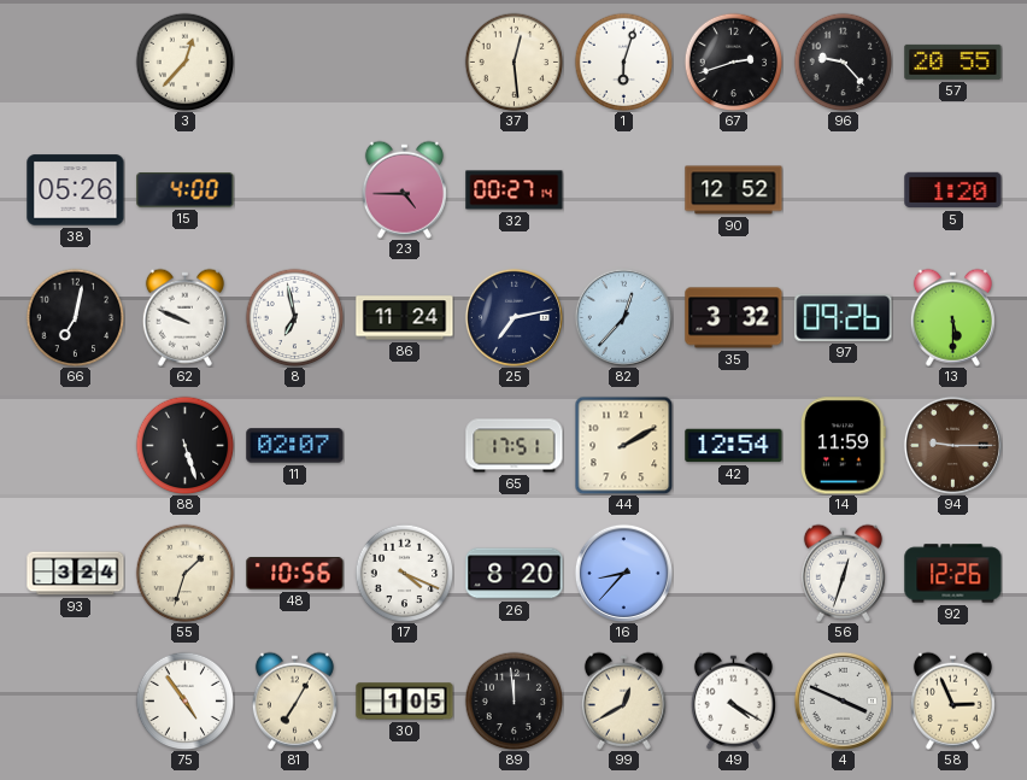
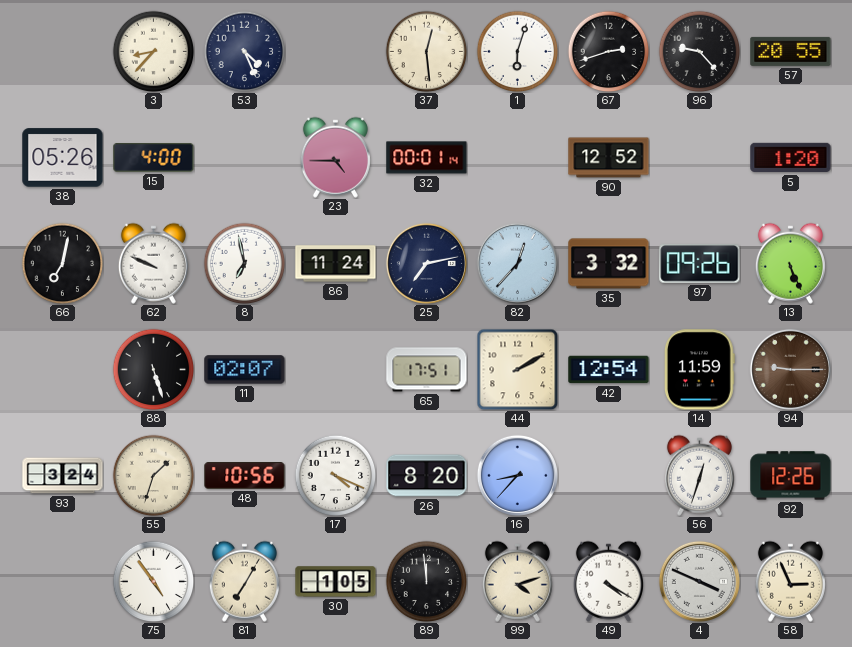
3: 12:37 -> 8:37 (153, 51)
53: none -> 4:26 (244, 51)
32: 00:27 -> 00:01 (427, 158)
13: 5:30 -> 5:26 (790, 263)
99: 12:40 -> 4:12 (517, 581)
